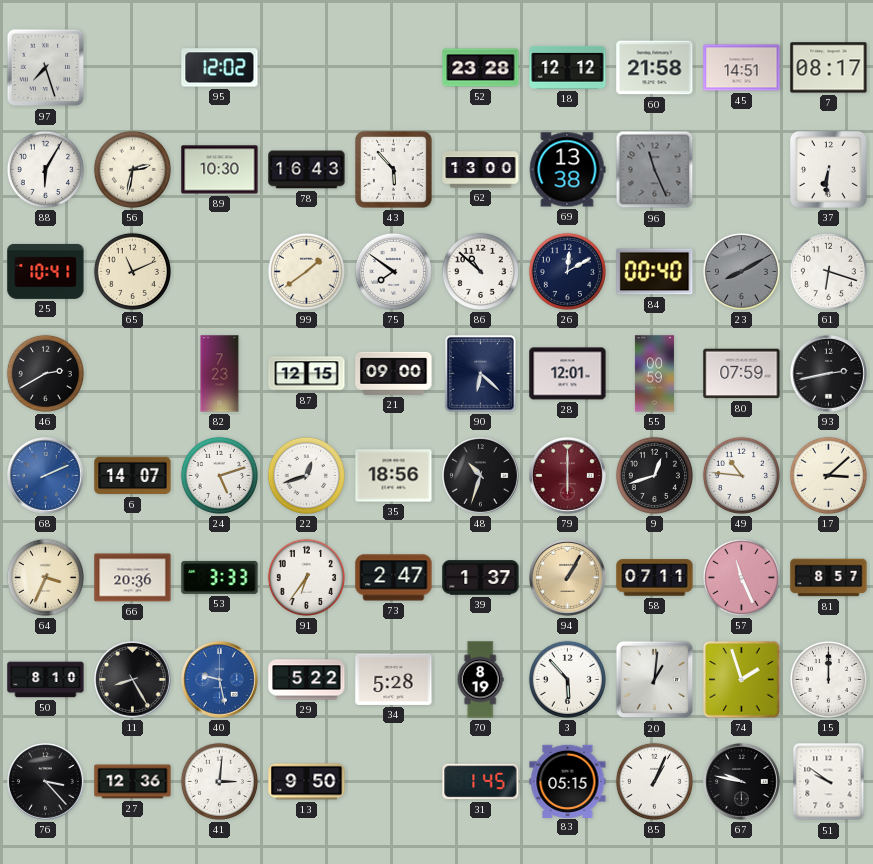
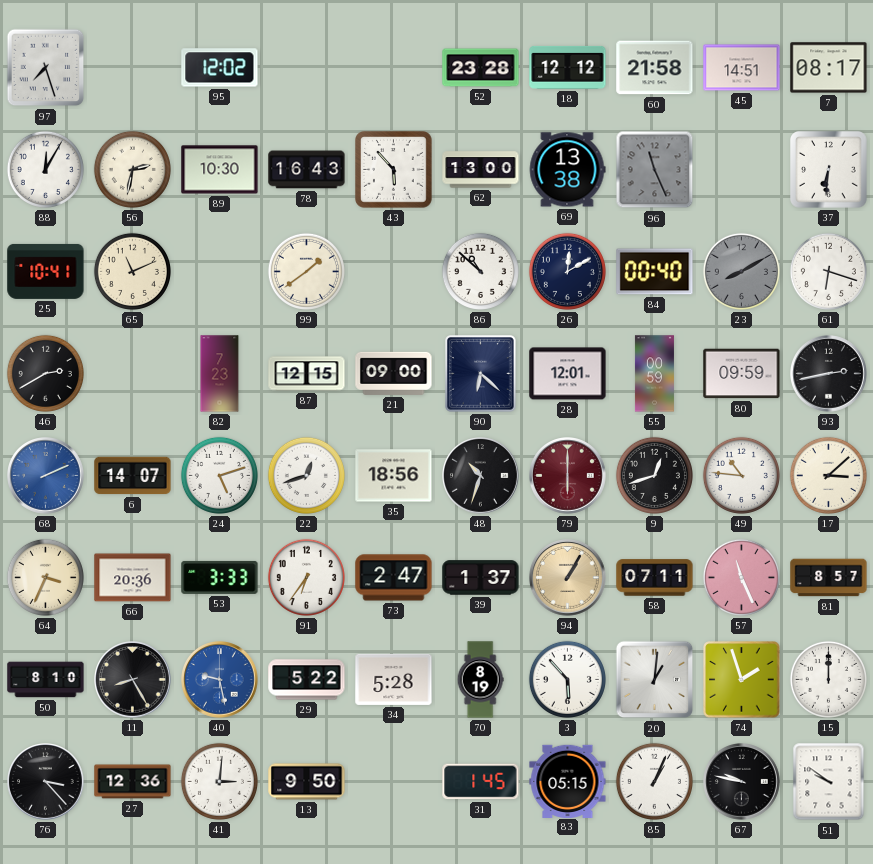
88: 6:05 -> 12:05 (45, 169)
75: 7:51 -> none (393, 271)
80: 07:59 -> 09:59 (742, 374)
